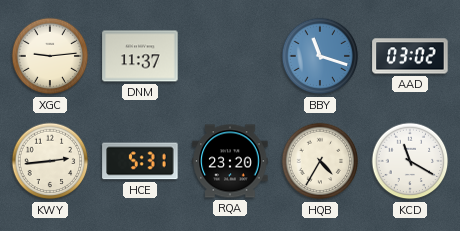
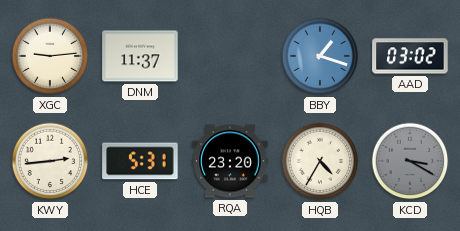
BBY: 11:18 -> 1:18 (320, 56)
KCD: 11:20 -> 3:20 (410, 161)
KCD dial: white -> grey (410, 161)
